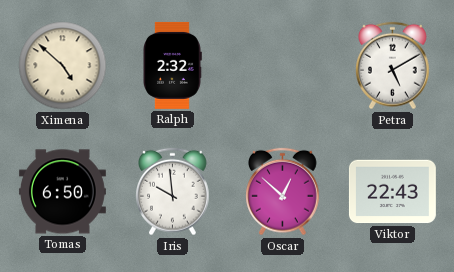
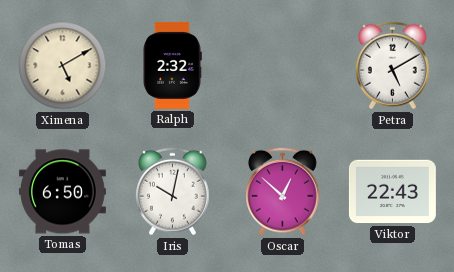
Ximena: 4:52 -> 5:10 (63, 66)
Iris: 9:59 -> 10:02 (173, 192)
